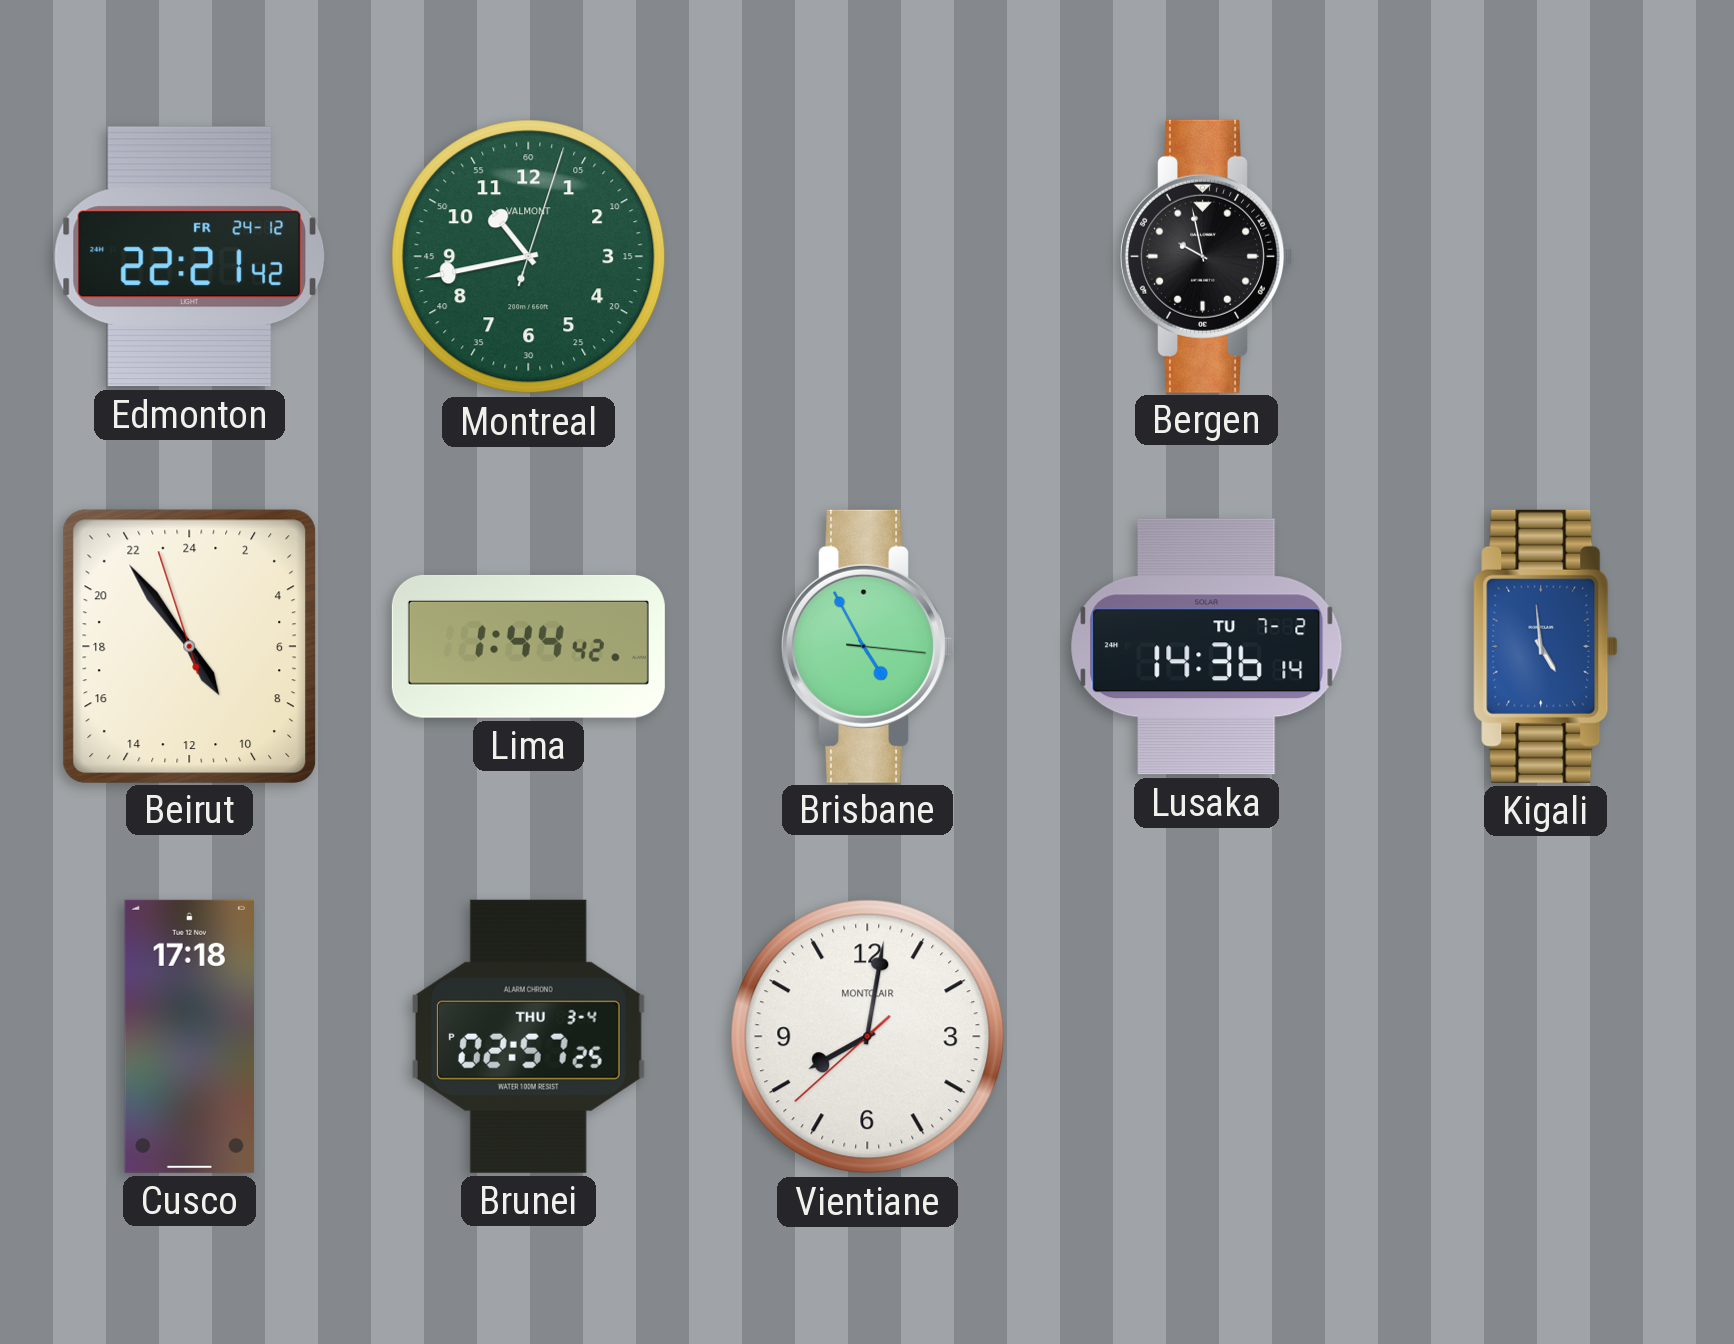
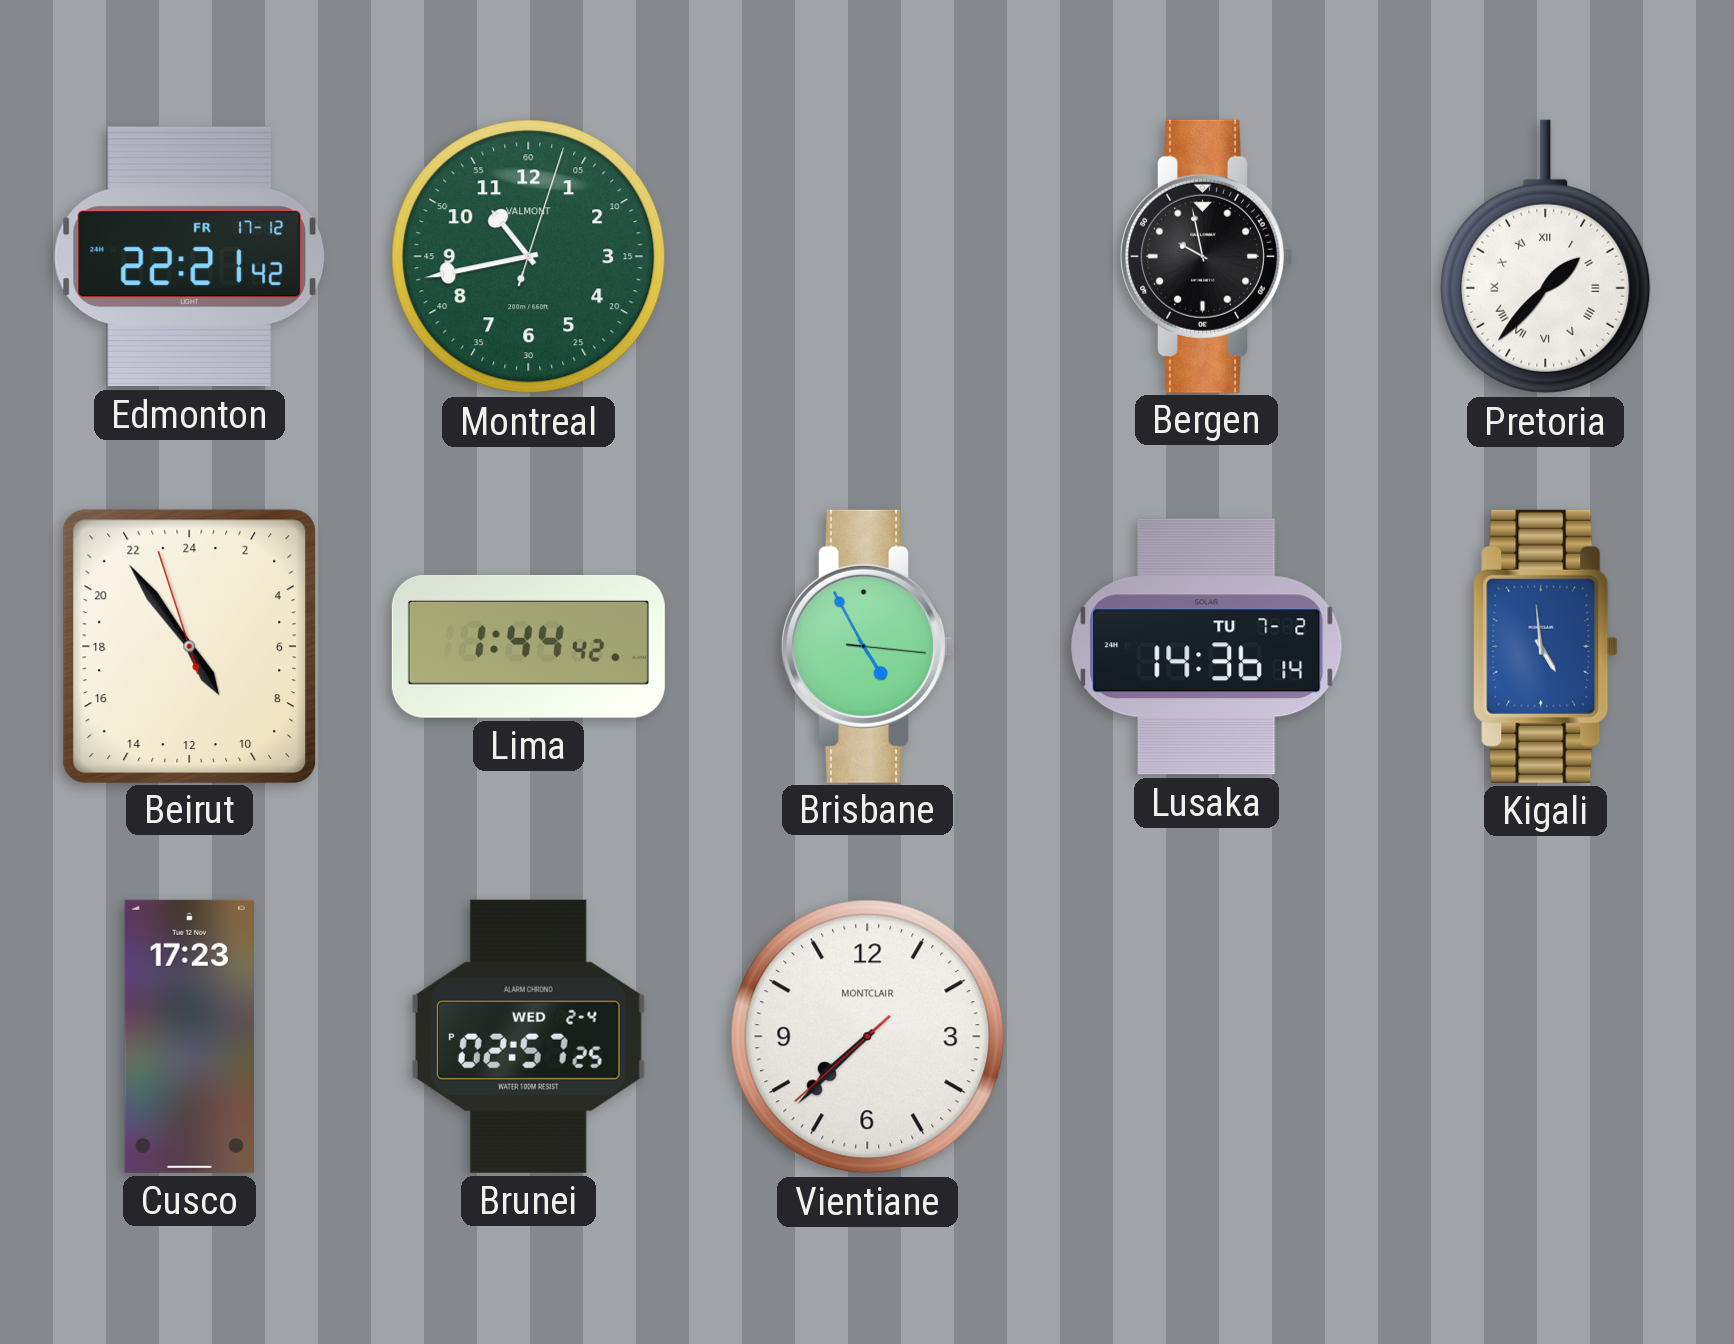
Edmonton date: FR 24-12 -> FR 17-12 (189, 257)
Pretoria: none -> 1:37 (1546, 257)
Cusco: 17:18 -> 17:23 (189, 1036)
Brunei date: THU 3-4 -> WED 2-4 (528, 1036)
Vientiane: 8:01 -> 7:37 (868, 1037)
